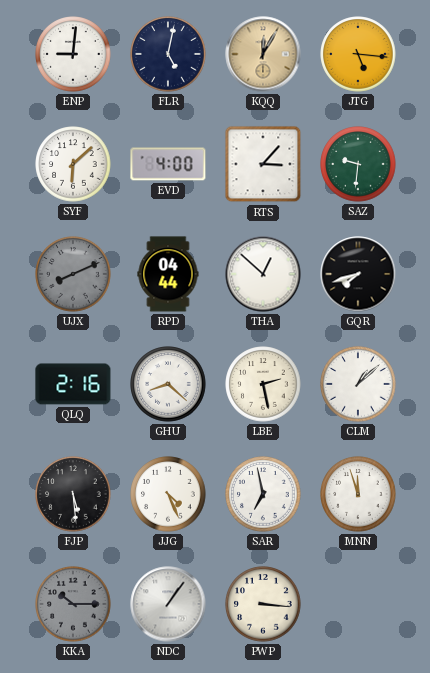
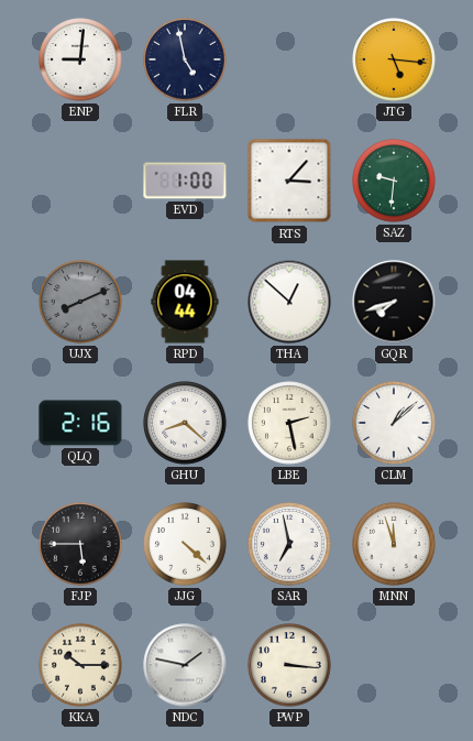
FLR: 5:02 -> 4:58 (185, 59)
KQQ: 12:05 -> none (263, 54)
SYF: 6:08 -> none (73, 164)
EVD: 4:00 -> 1:00 (185, 181)
FJP: 5:29 -> 5:45 (80, 544)
JJG: 4:26 -> 4:22 (185, 544)
KKA dial: grey -> cream (80, 665)
NDC: 1:06 -> 1:47 (185, 665)
